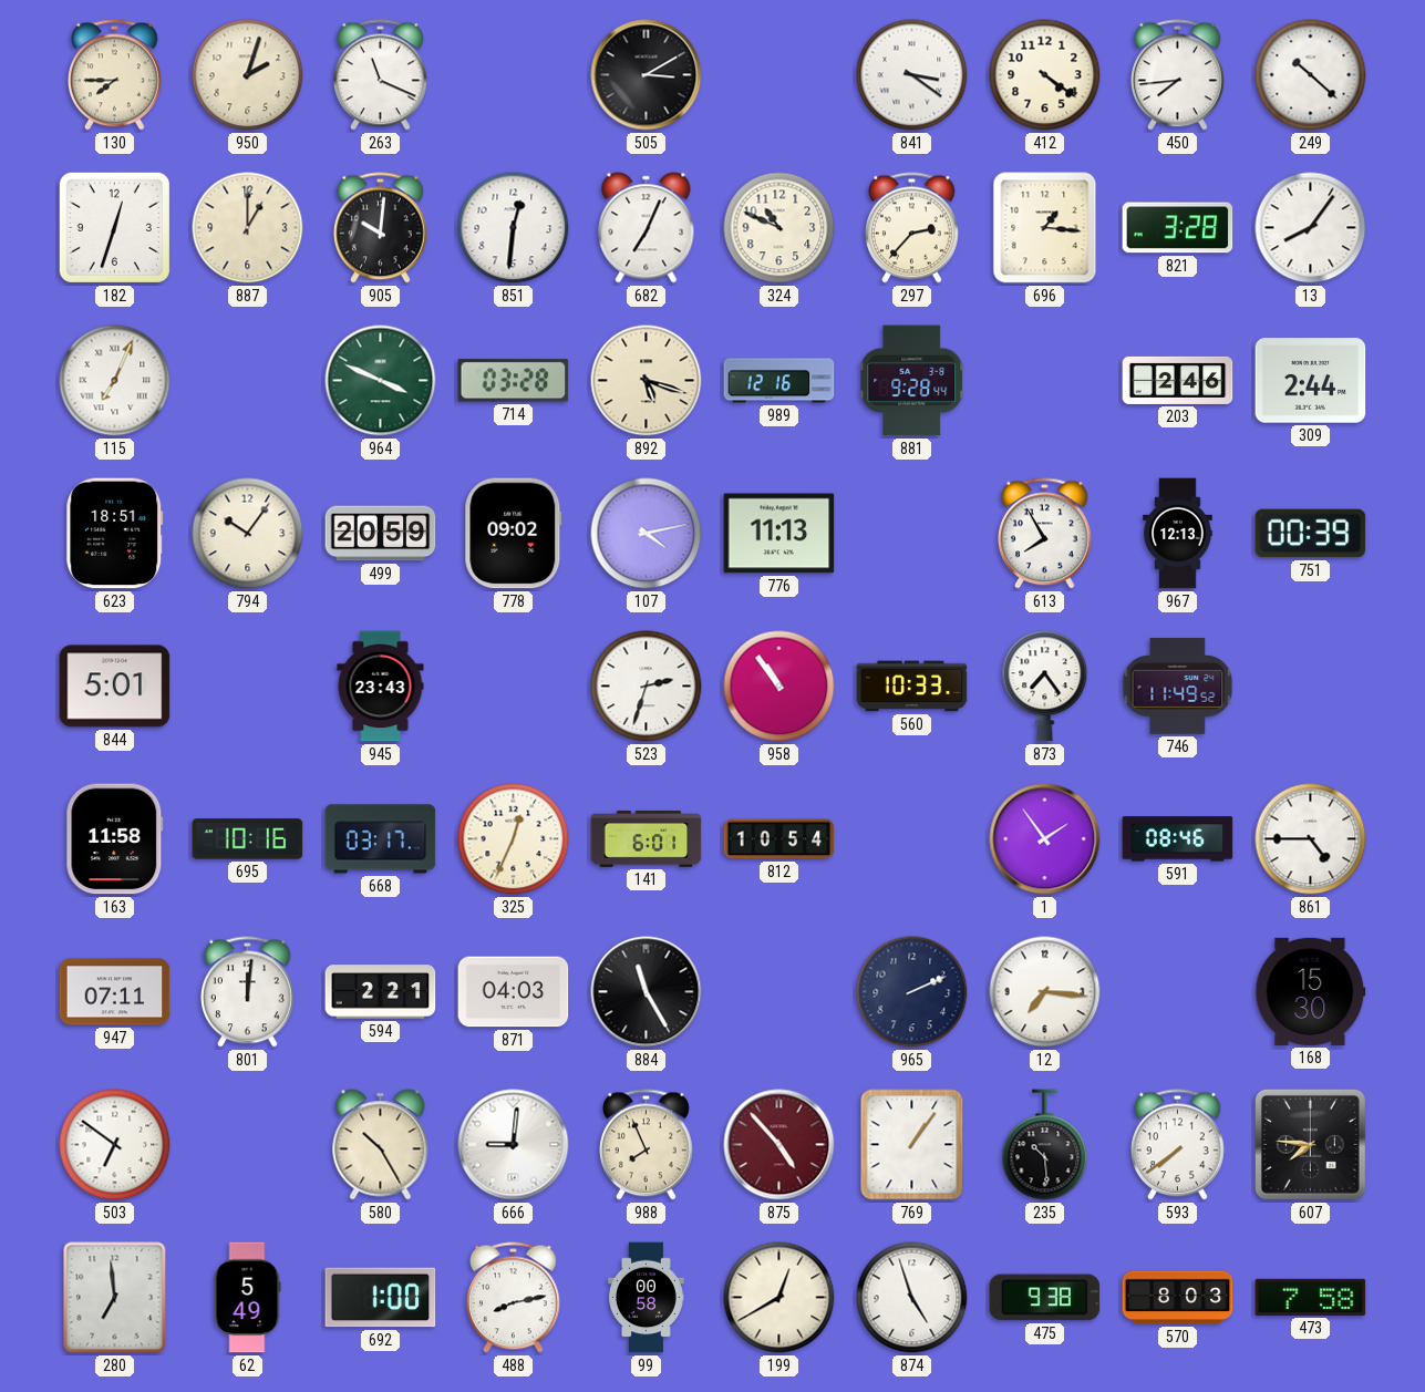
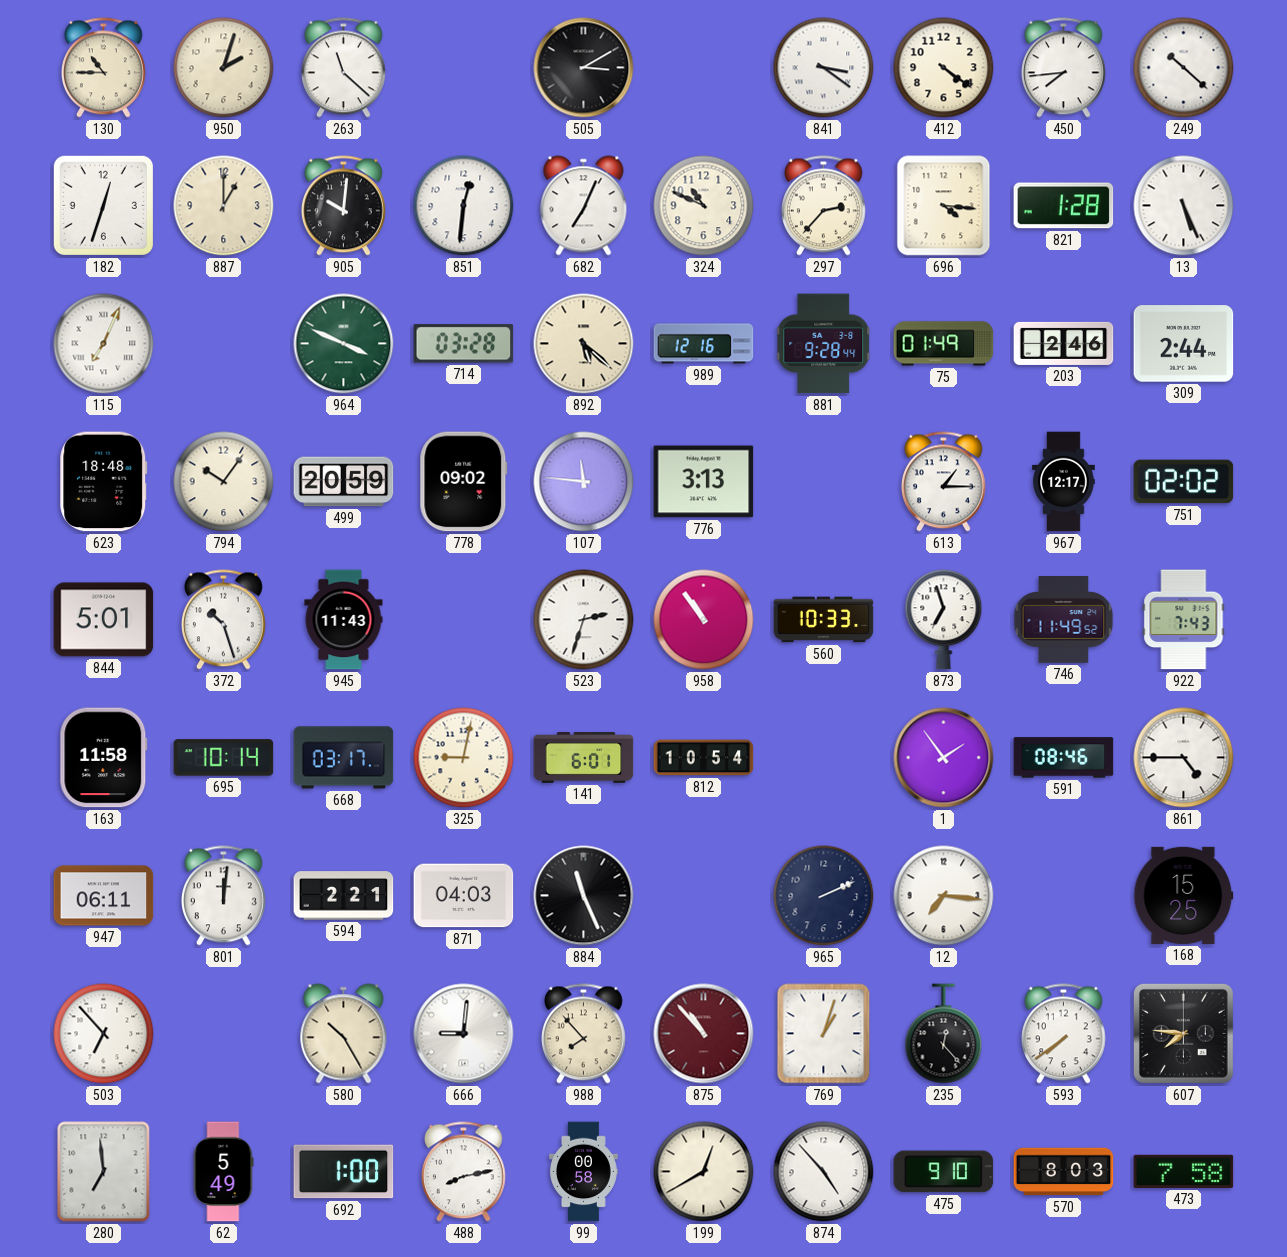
130: 7:45 -> 10:45 (103, 68)
263: 11:19 -> 11:22 (343, 68)
696: 1:16 -> 4:16 (944, 206)
821: 3:28 -> 1:28 (1064, 206)
13: 8:06 -> 5:26 (1184, 206)
892: 5:18 -> 5:22 (584, 344)
75: none -> 01:49 (944, 344)
623: 18:51 -> 18:48 (104, 482)
107: 4:13 -> 11:46 (584, 482)
776: 11:13 -> 3:13 (704, 482)
613: 7:55 -> 1:15 (943, 482)
967: 12:13 -> 12:17 (1064, 482)
751: 00:39 -> 02:02 (1184, 482)
372: none -> 10:27 (223, 620)
945: 23:43 -> 11:43 (344, 620)
873: 7:24 -> 6:57 (944, 620)
922: none -> 7:43 (1184, 620)
695: 10:16 -> 10:14 (224, 758)
325: 12:34 -> 9:02 (464, 758)
947: 07:11 -> 06:11 (104, 896)
884: 11:25 -> 11:26 (584, 896)
168: 15:30 -> 15:25 (1184, 895)
503: 6:51 -> 6:53 (104, 1034)
988: 7:56 -> 7:53 (583, 1034)
875: 4:53 -> 10:53 (704, 1034)
769: 1:06 -> 1:03 (824, 1034)
235: 10:29 -> 12:23 (944, 1034)
874: 4:57 -> 4:53 (824, 1172)
475: 9:38 -> 9:10 (944, 1172)
